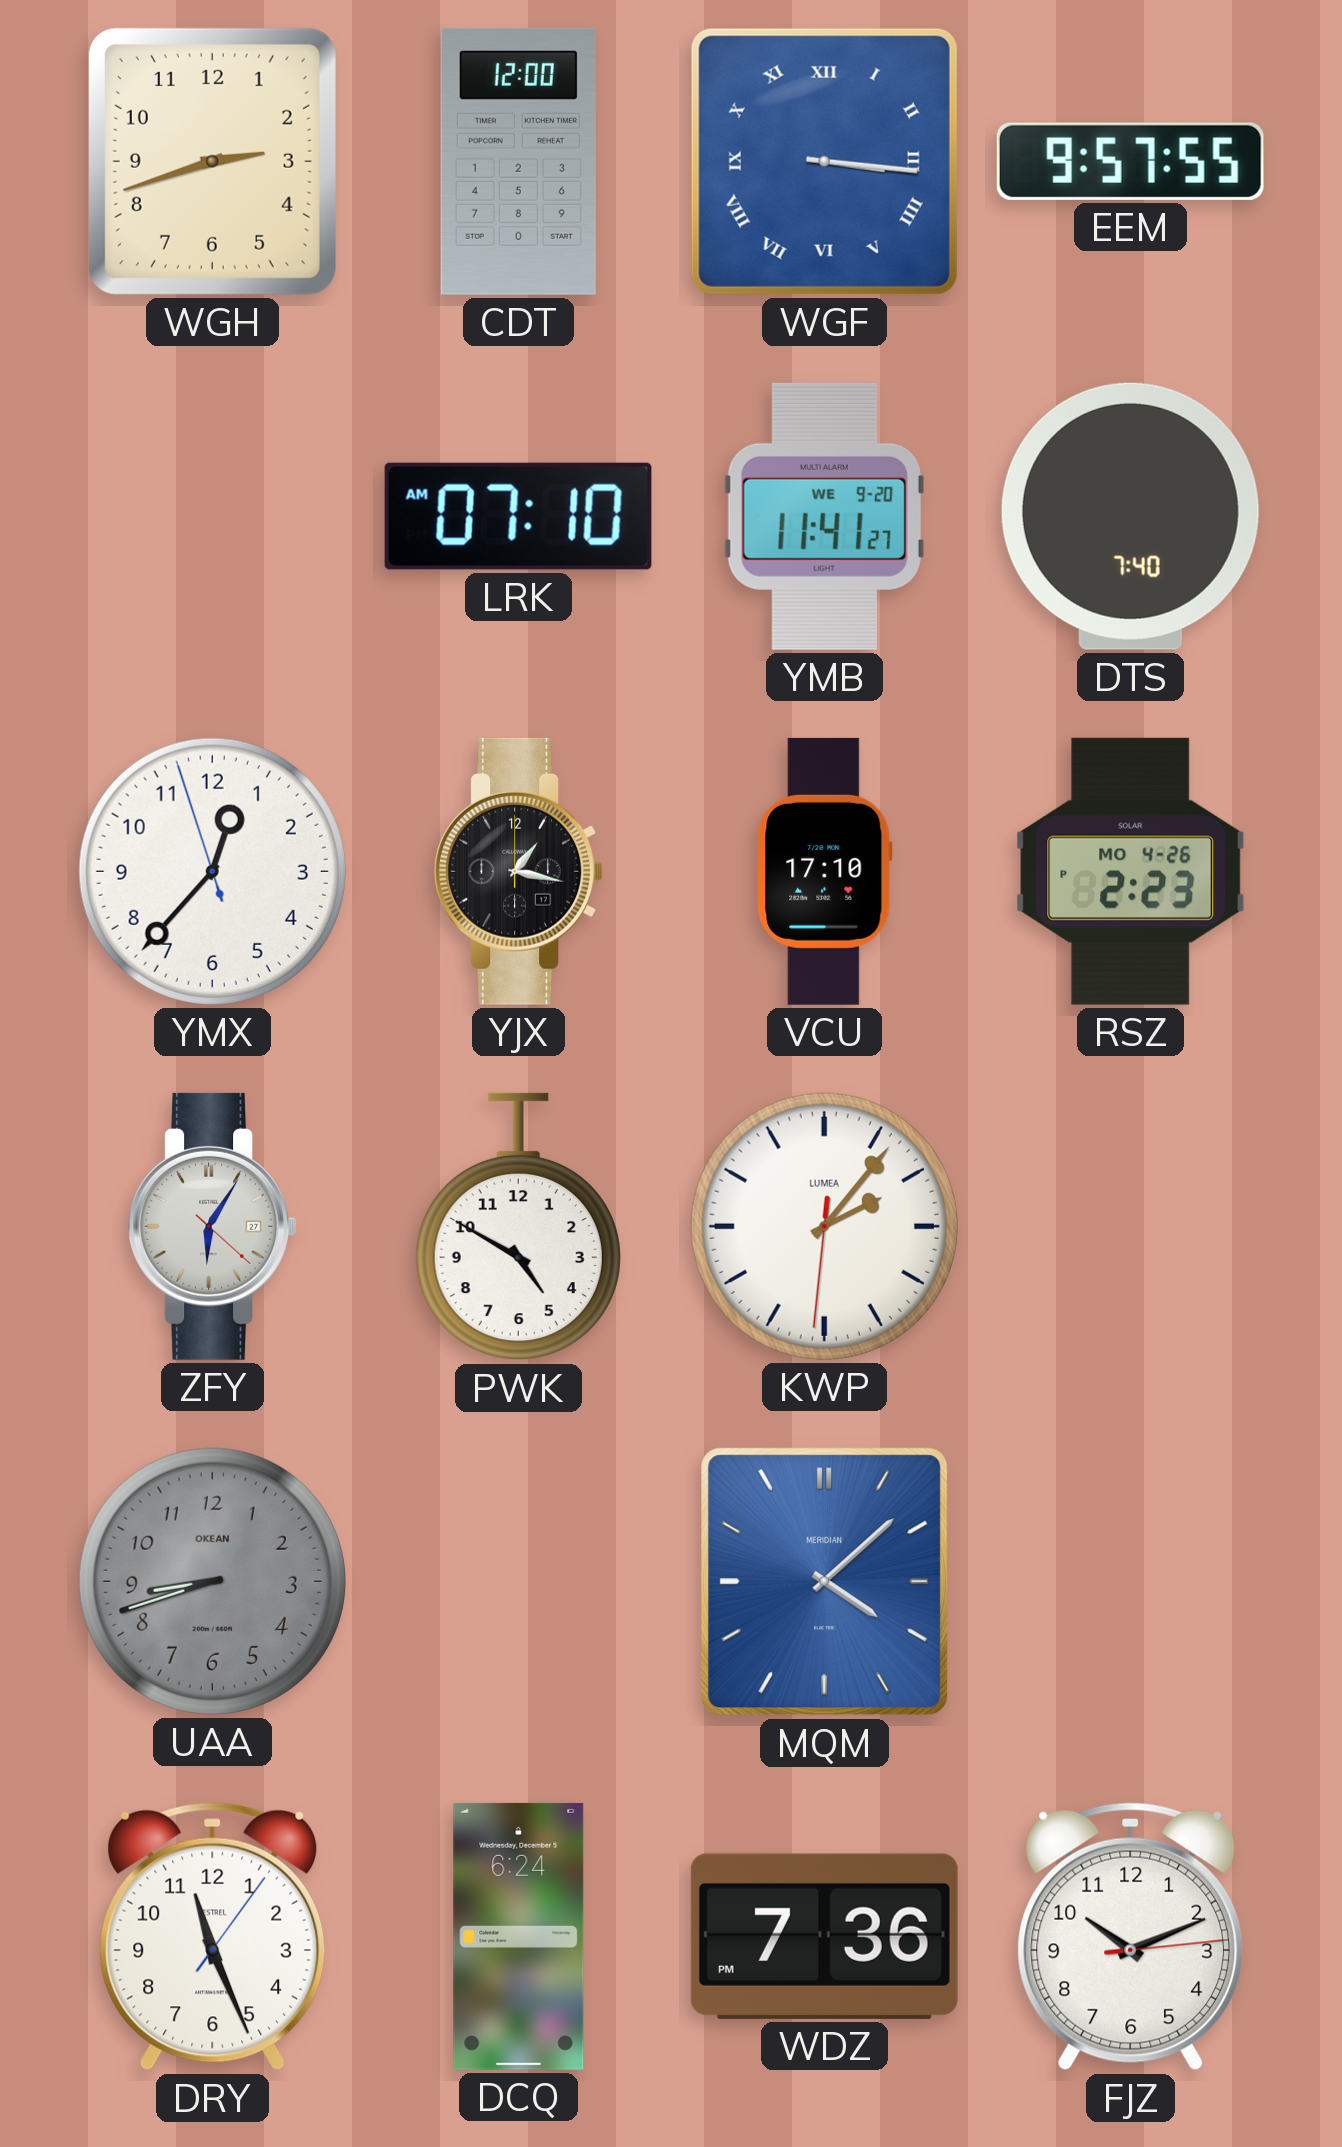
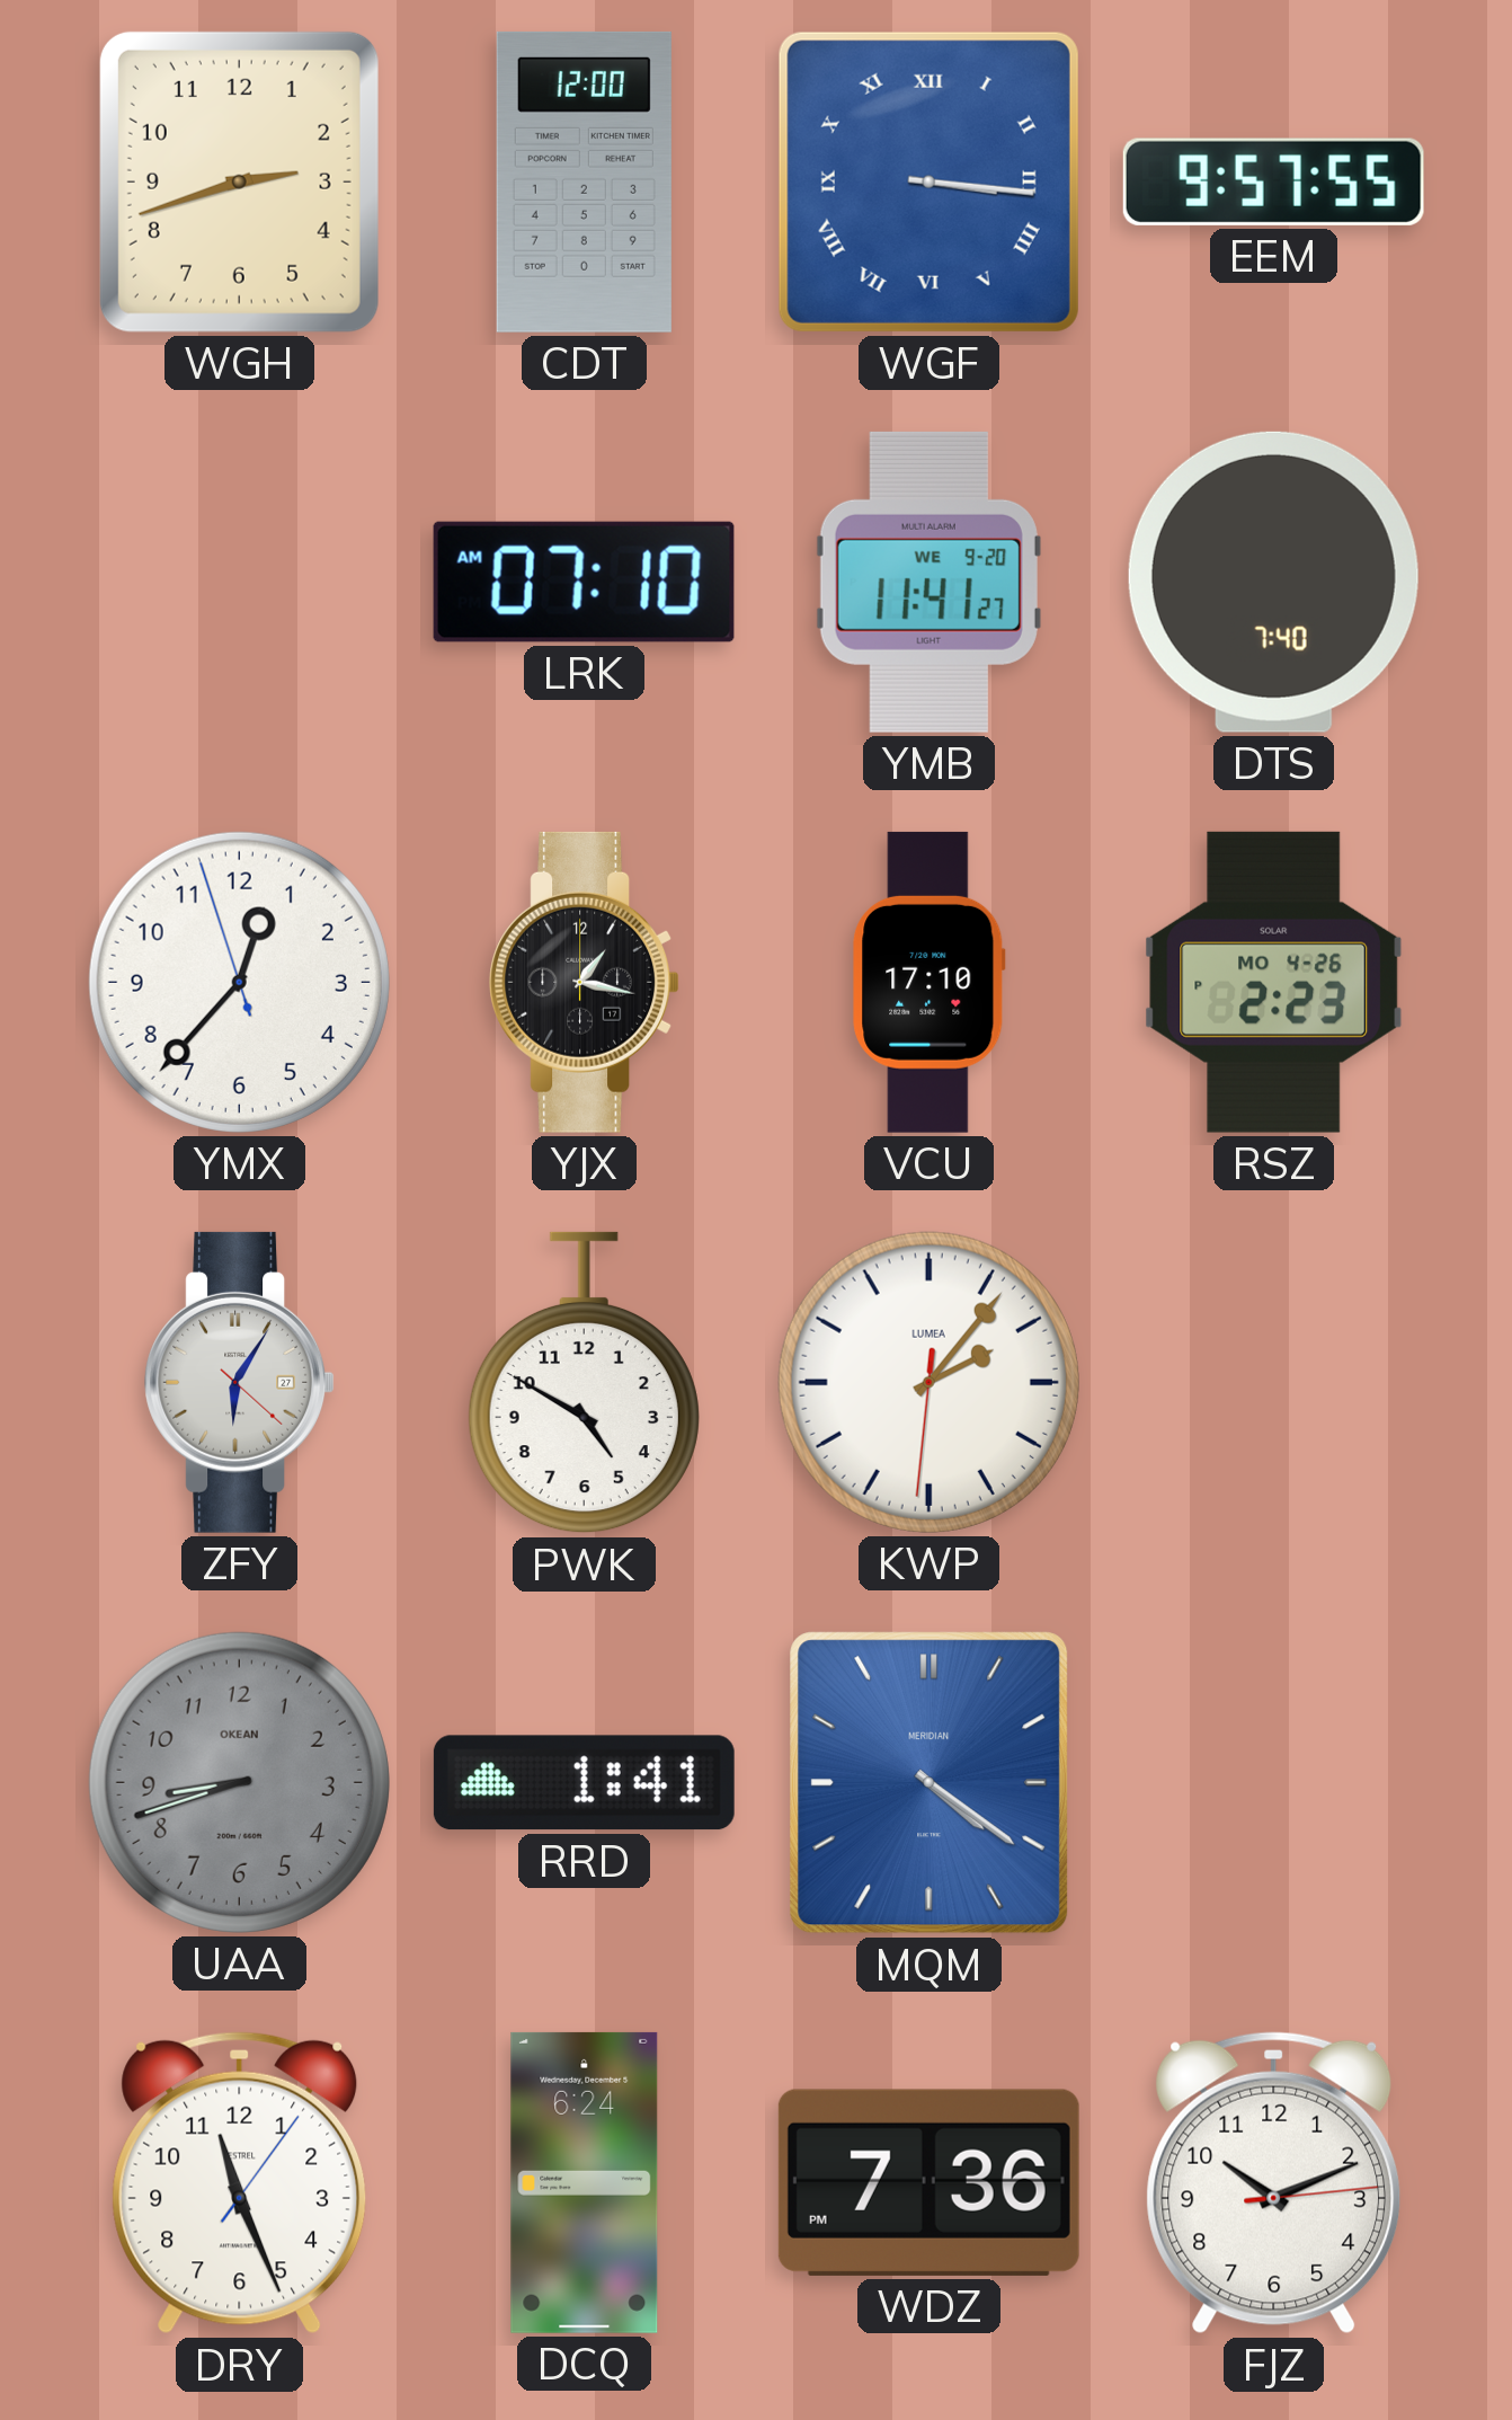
RRD: none -> 1:41 (584, 1783)
MQM: 4:08 -> 4:21 (930, 1783)
